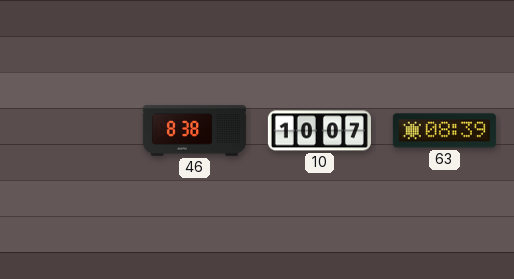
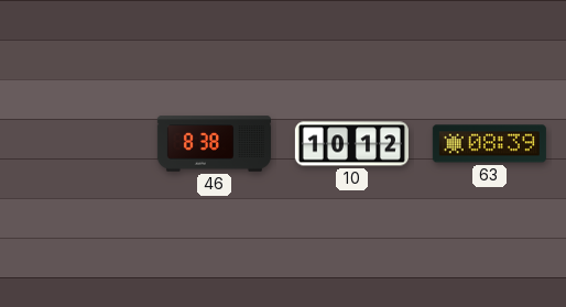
10: 10:07 -> 10:12 (351, 144)
